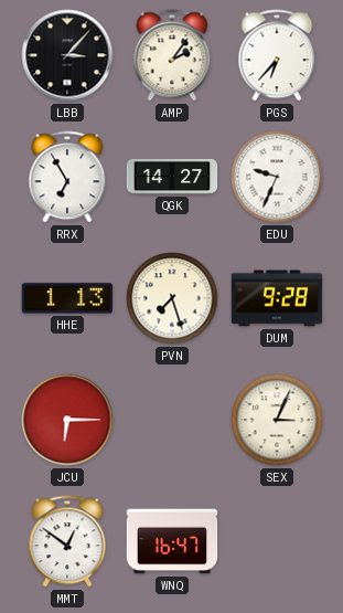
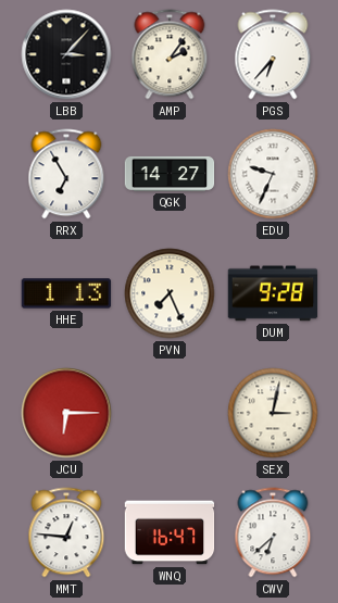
PVN: 7:27 -> 7:26 (170, 293)
SEX: 3:04 -> 3:02 (273, 413)
MMT: 12:51 -> 12:46 (66, 532)
CWV: none -> 6:38 (273, 532)
